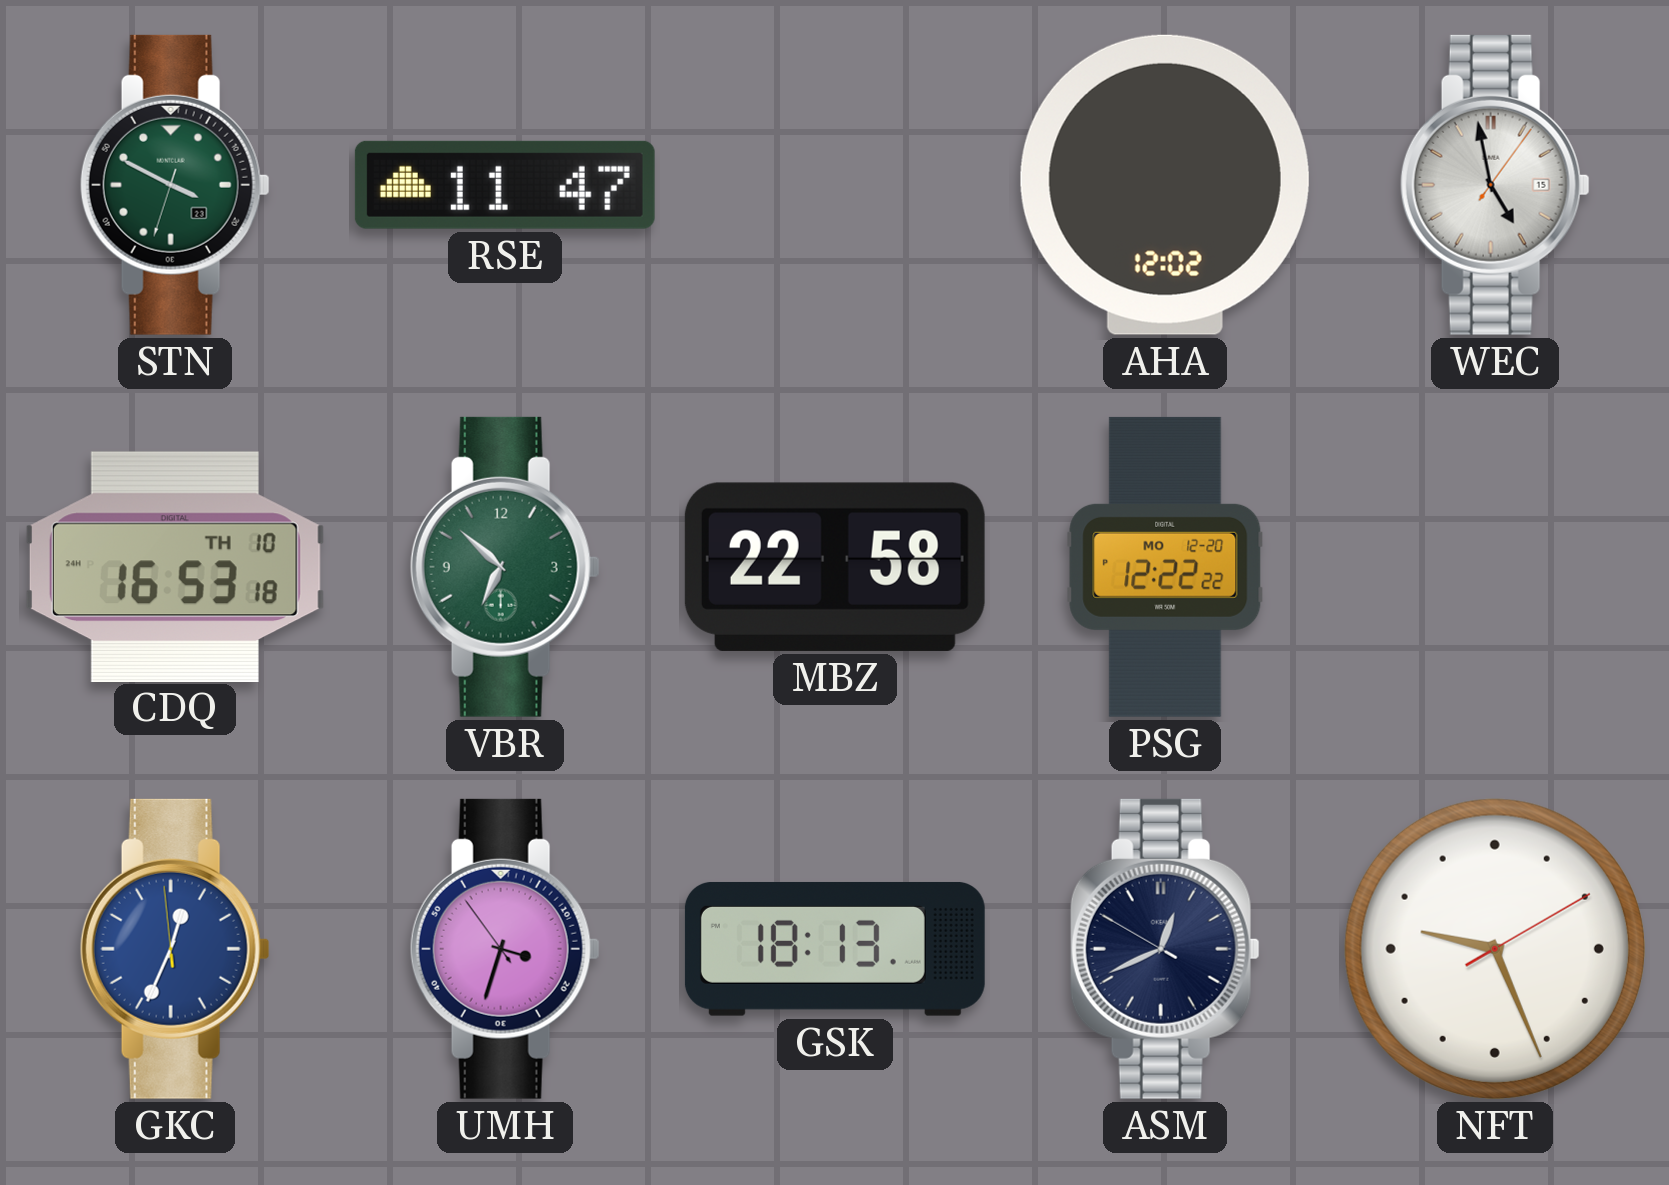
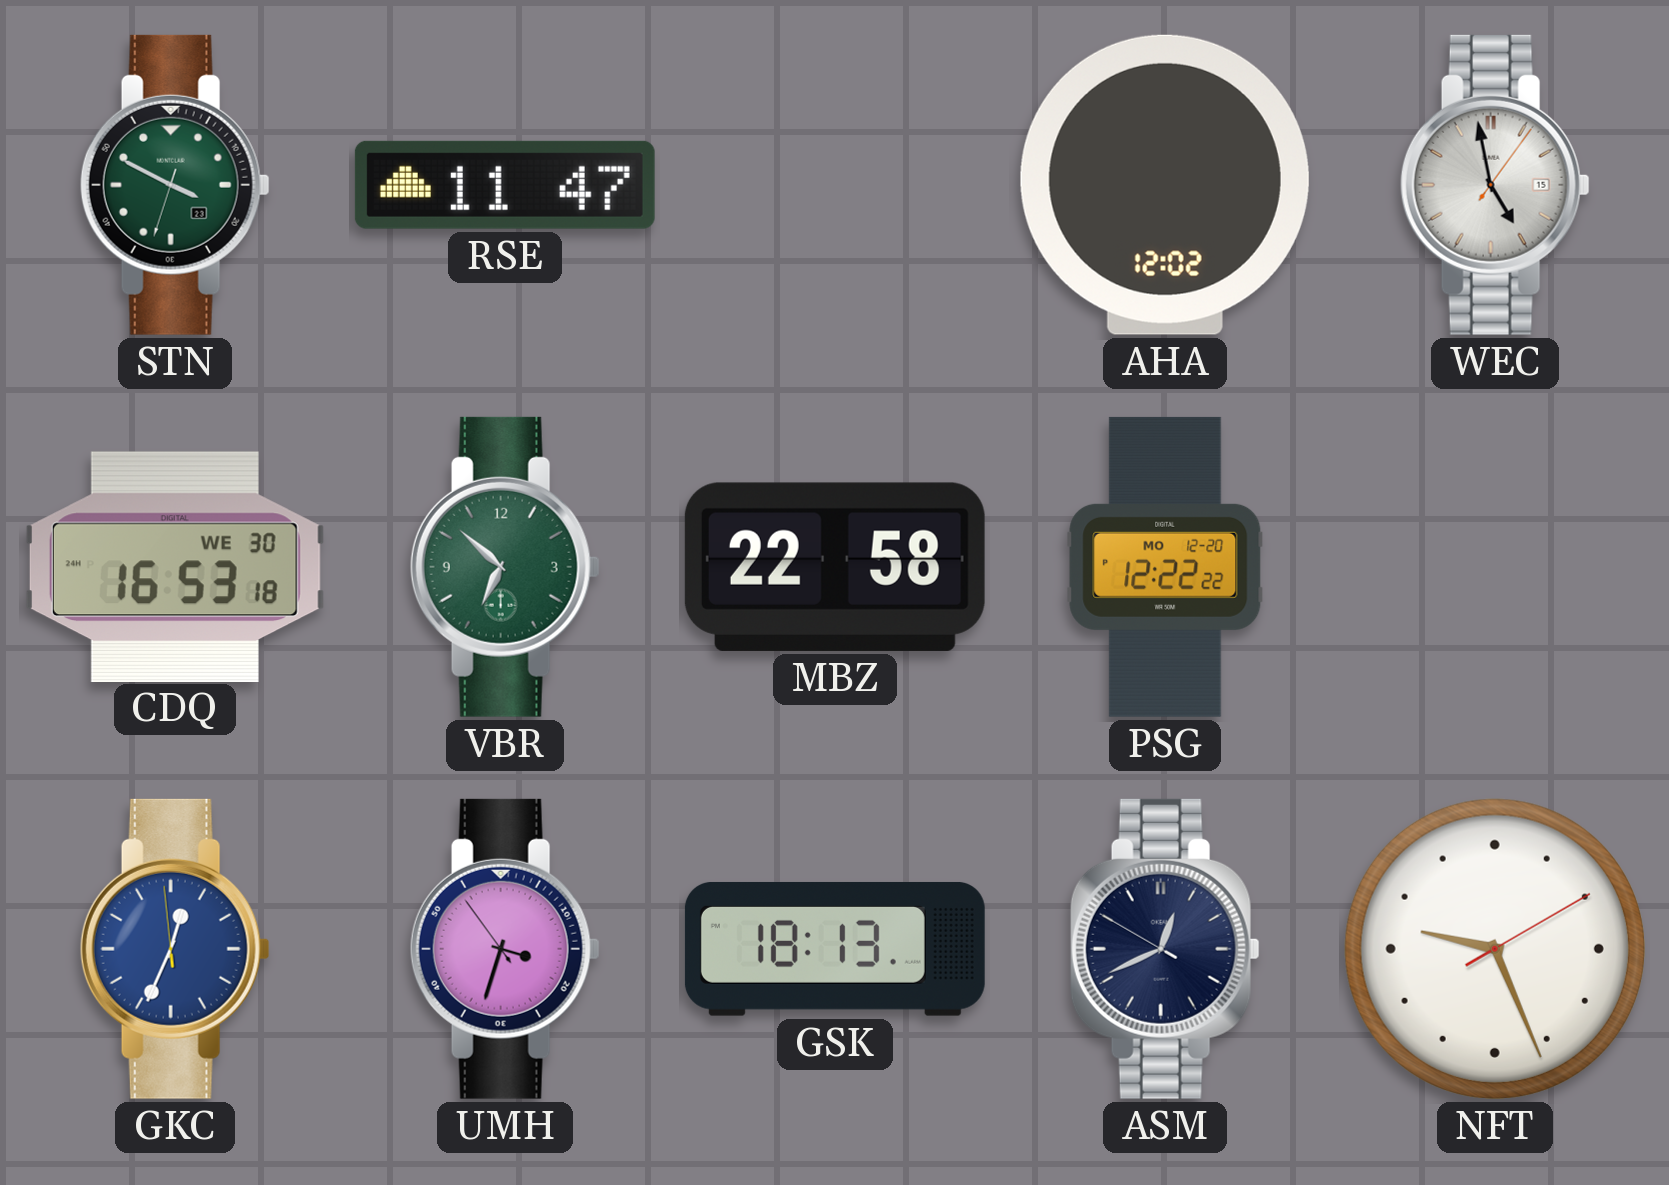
CDQ date: TH 10 -> WE 30 (175, 566)
